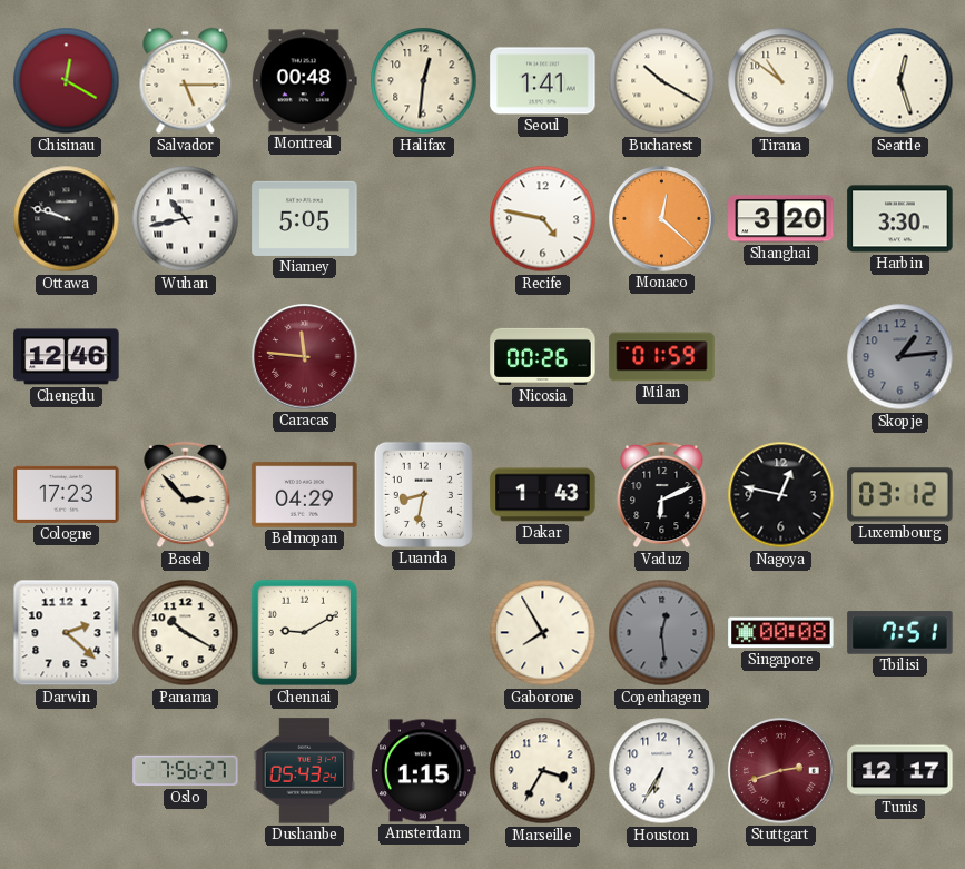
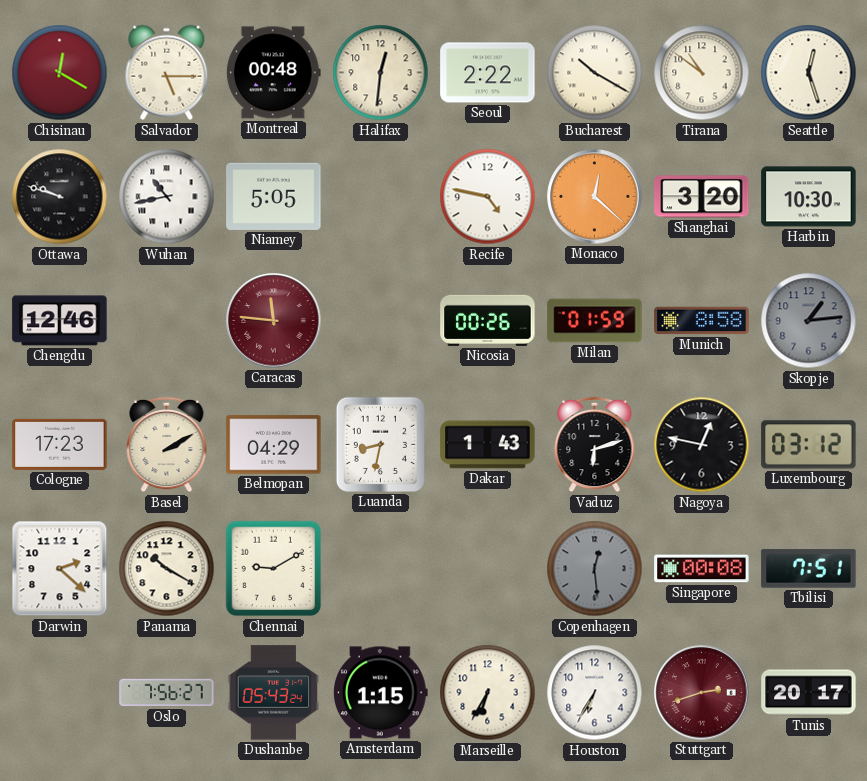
Seoul: 1:41 -> 2:22 (488, 73)
Harbin: 3:30 -> 10:30 (809, 197)
Munich: none -> 8:58 (702, 321)
Basel: 2:53 -> 2:10 (167, 445)
Vaduz: 6:11 -> 6:12 (595, 445)
Gaborone: 7:55 -> none (543, 633)
Marseille: 3:35 -> 6:35 (488, 693)
Tunis: 12:17 -> 20:17 (809, 693)
